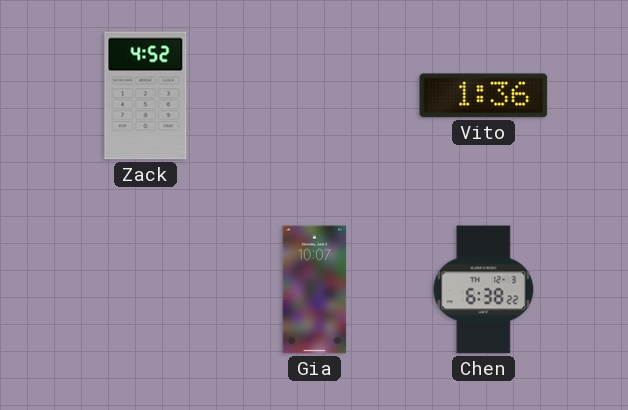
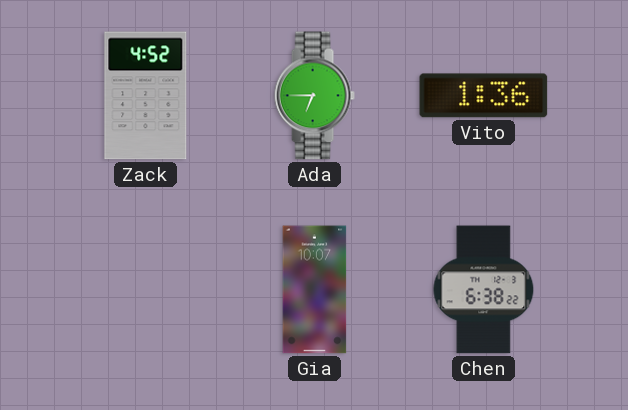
Ada: none -> 6:45 (314, 96)
